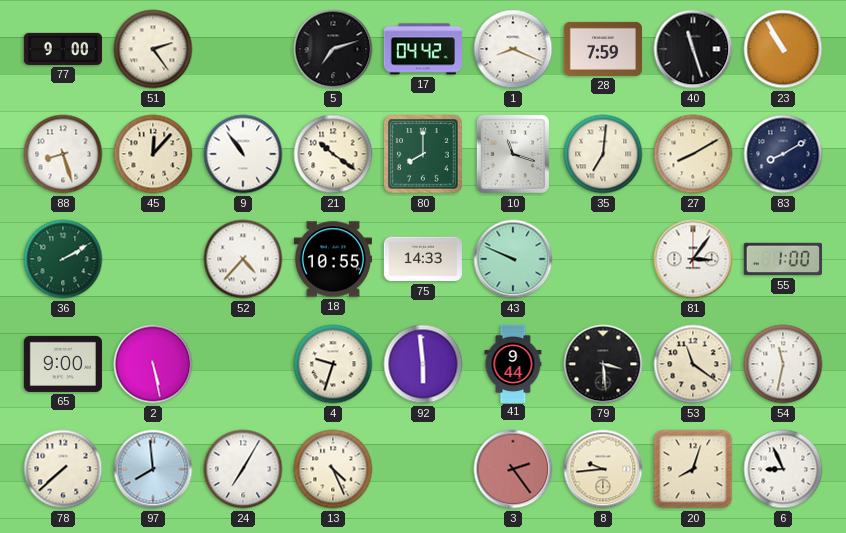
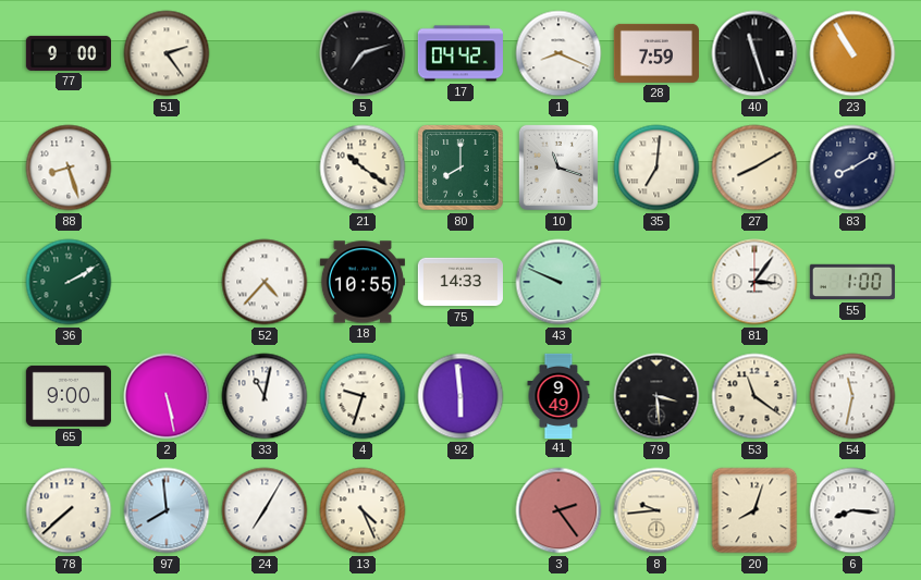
45: 12:07 -> none (153, 154)
9: 10:54 -> none (243, 154)
33: none -> 11:02 (265, 396)
41: 9:44 -> 9:49 (558, 395)
6: 8:56 -> 8:16 (852, 510)
